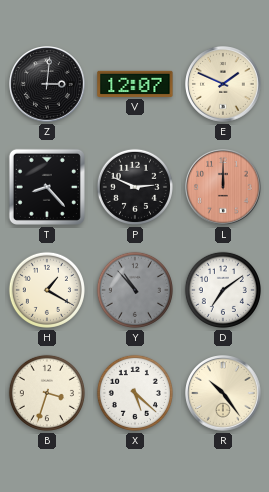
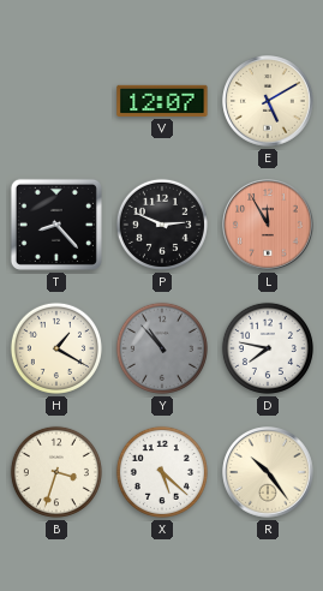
Z: 3:01 -> none (47, 84)
E: 1:49 -> 5:10 (268, 101)
L: 12:00 -> 11:55 (268, 225)
D: 7:09 -> 7:47 (268, 348)
